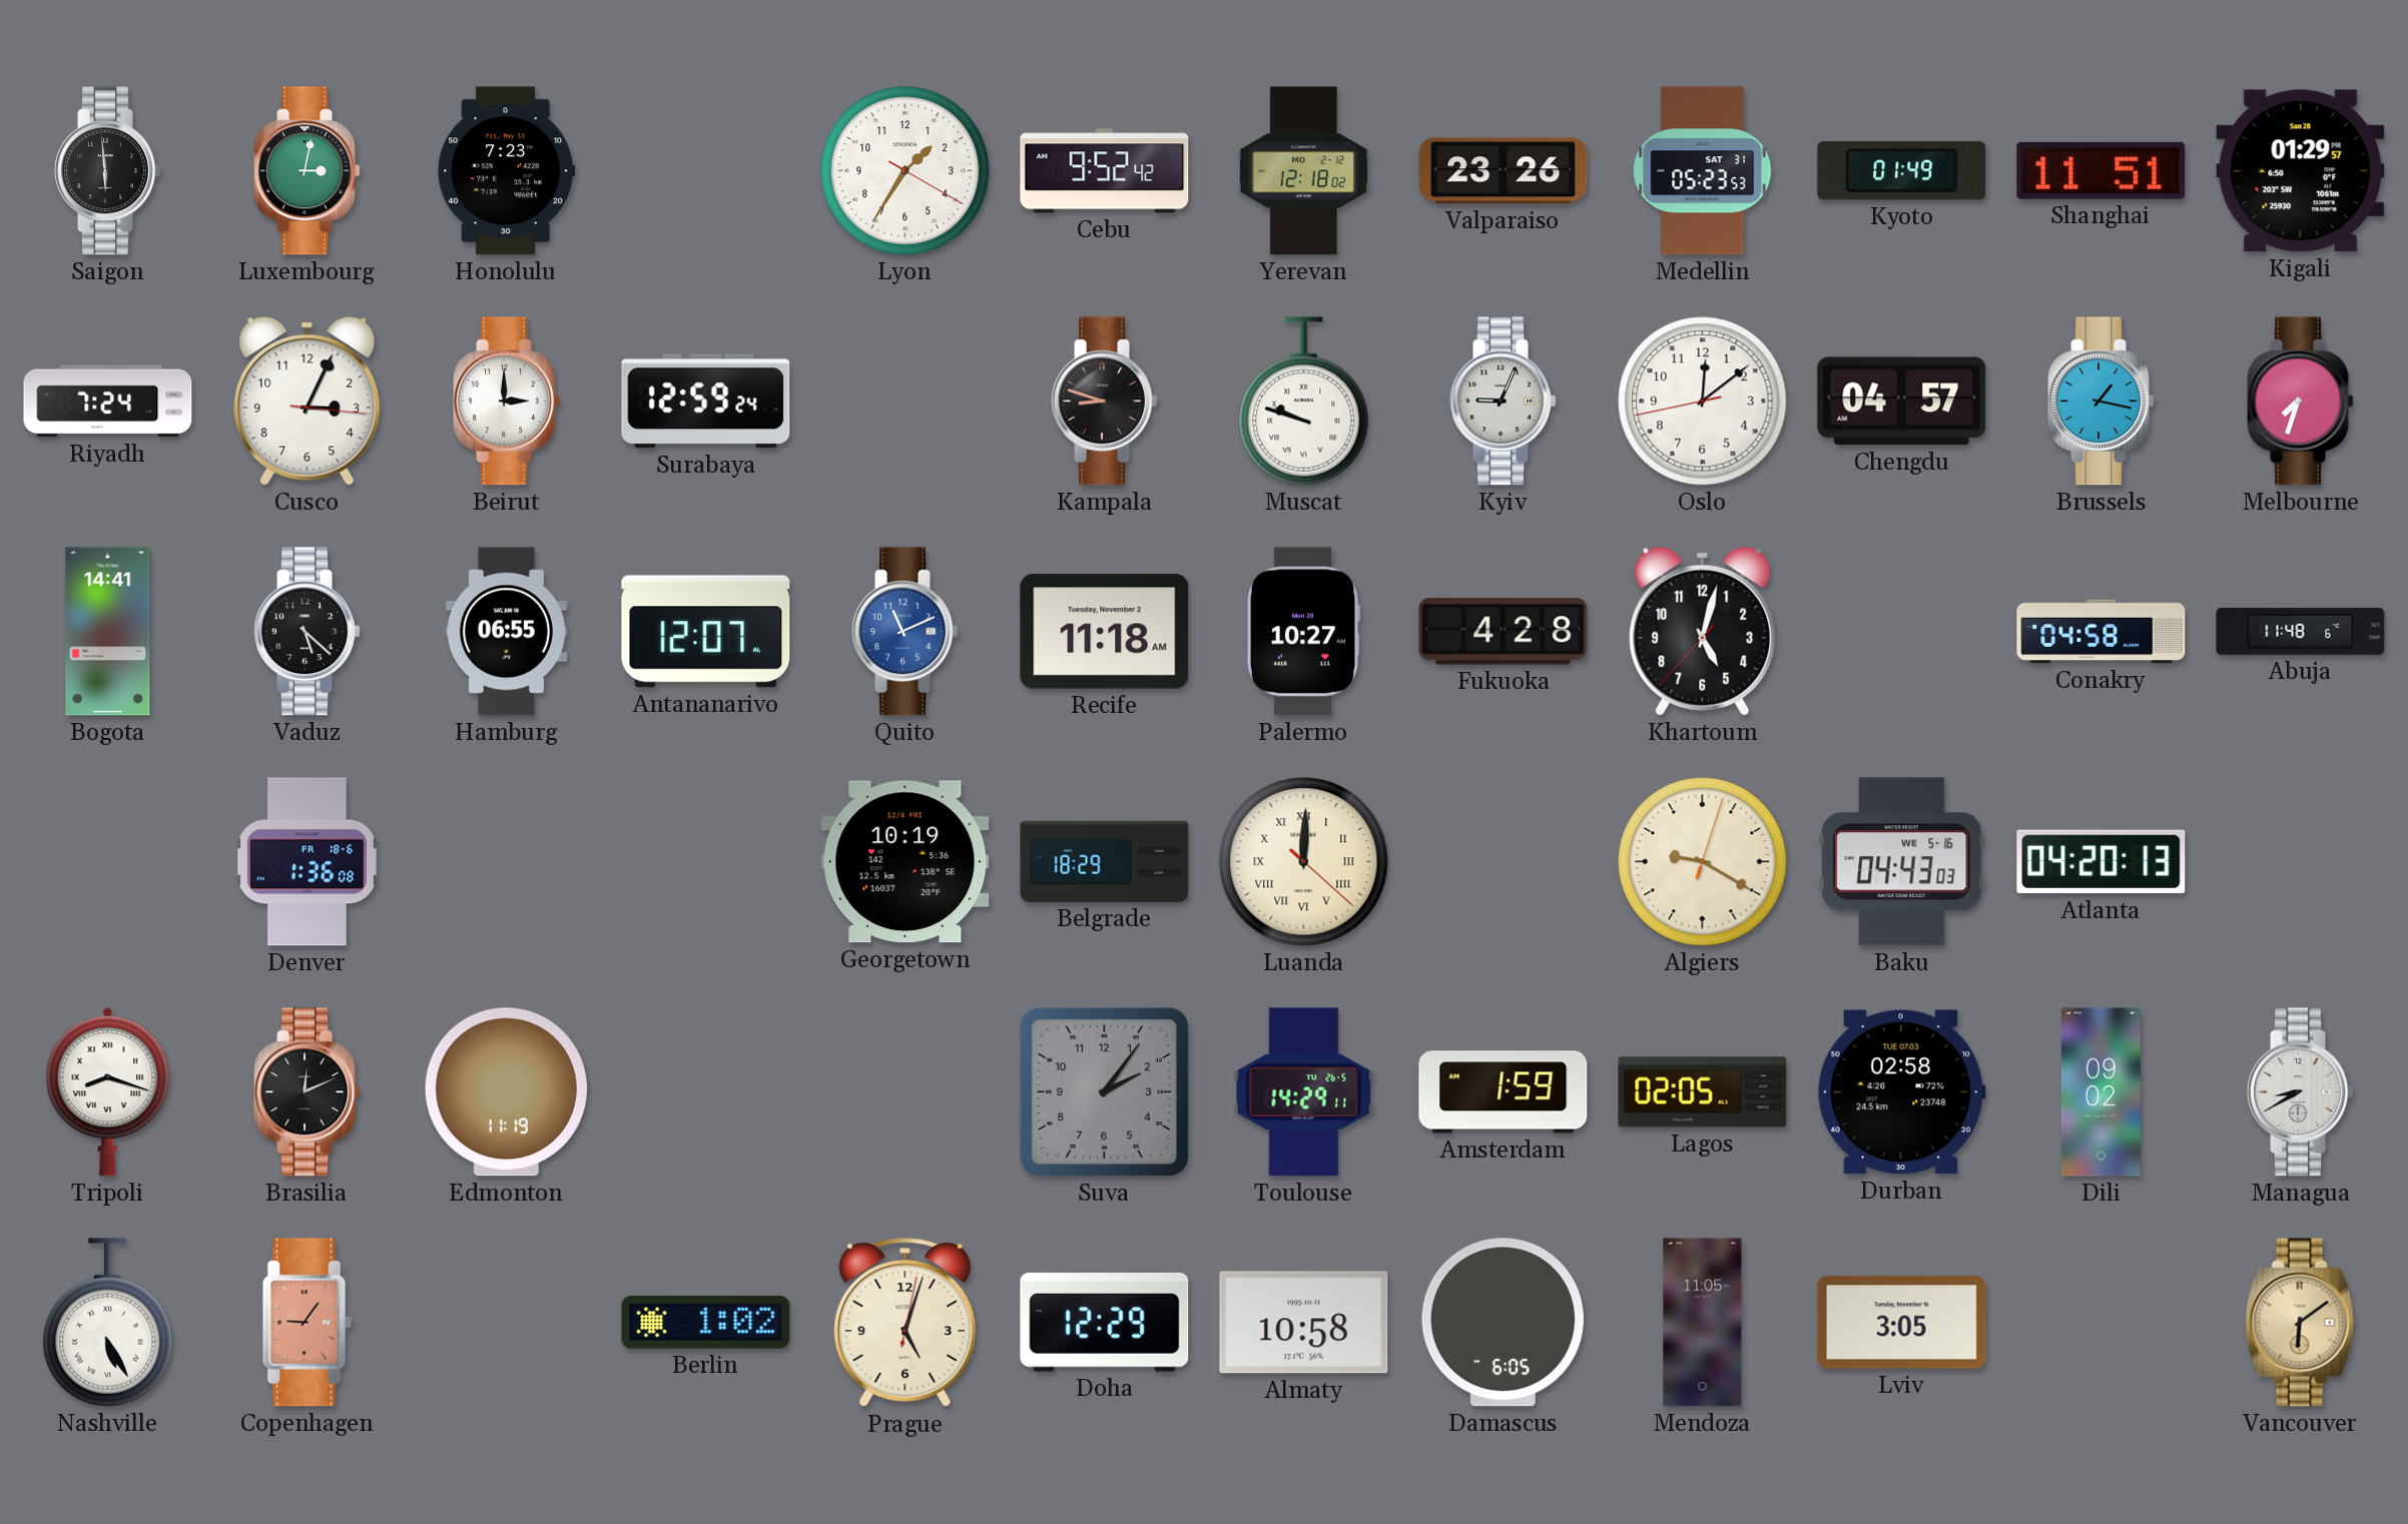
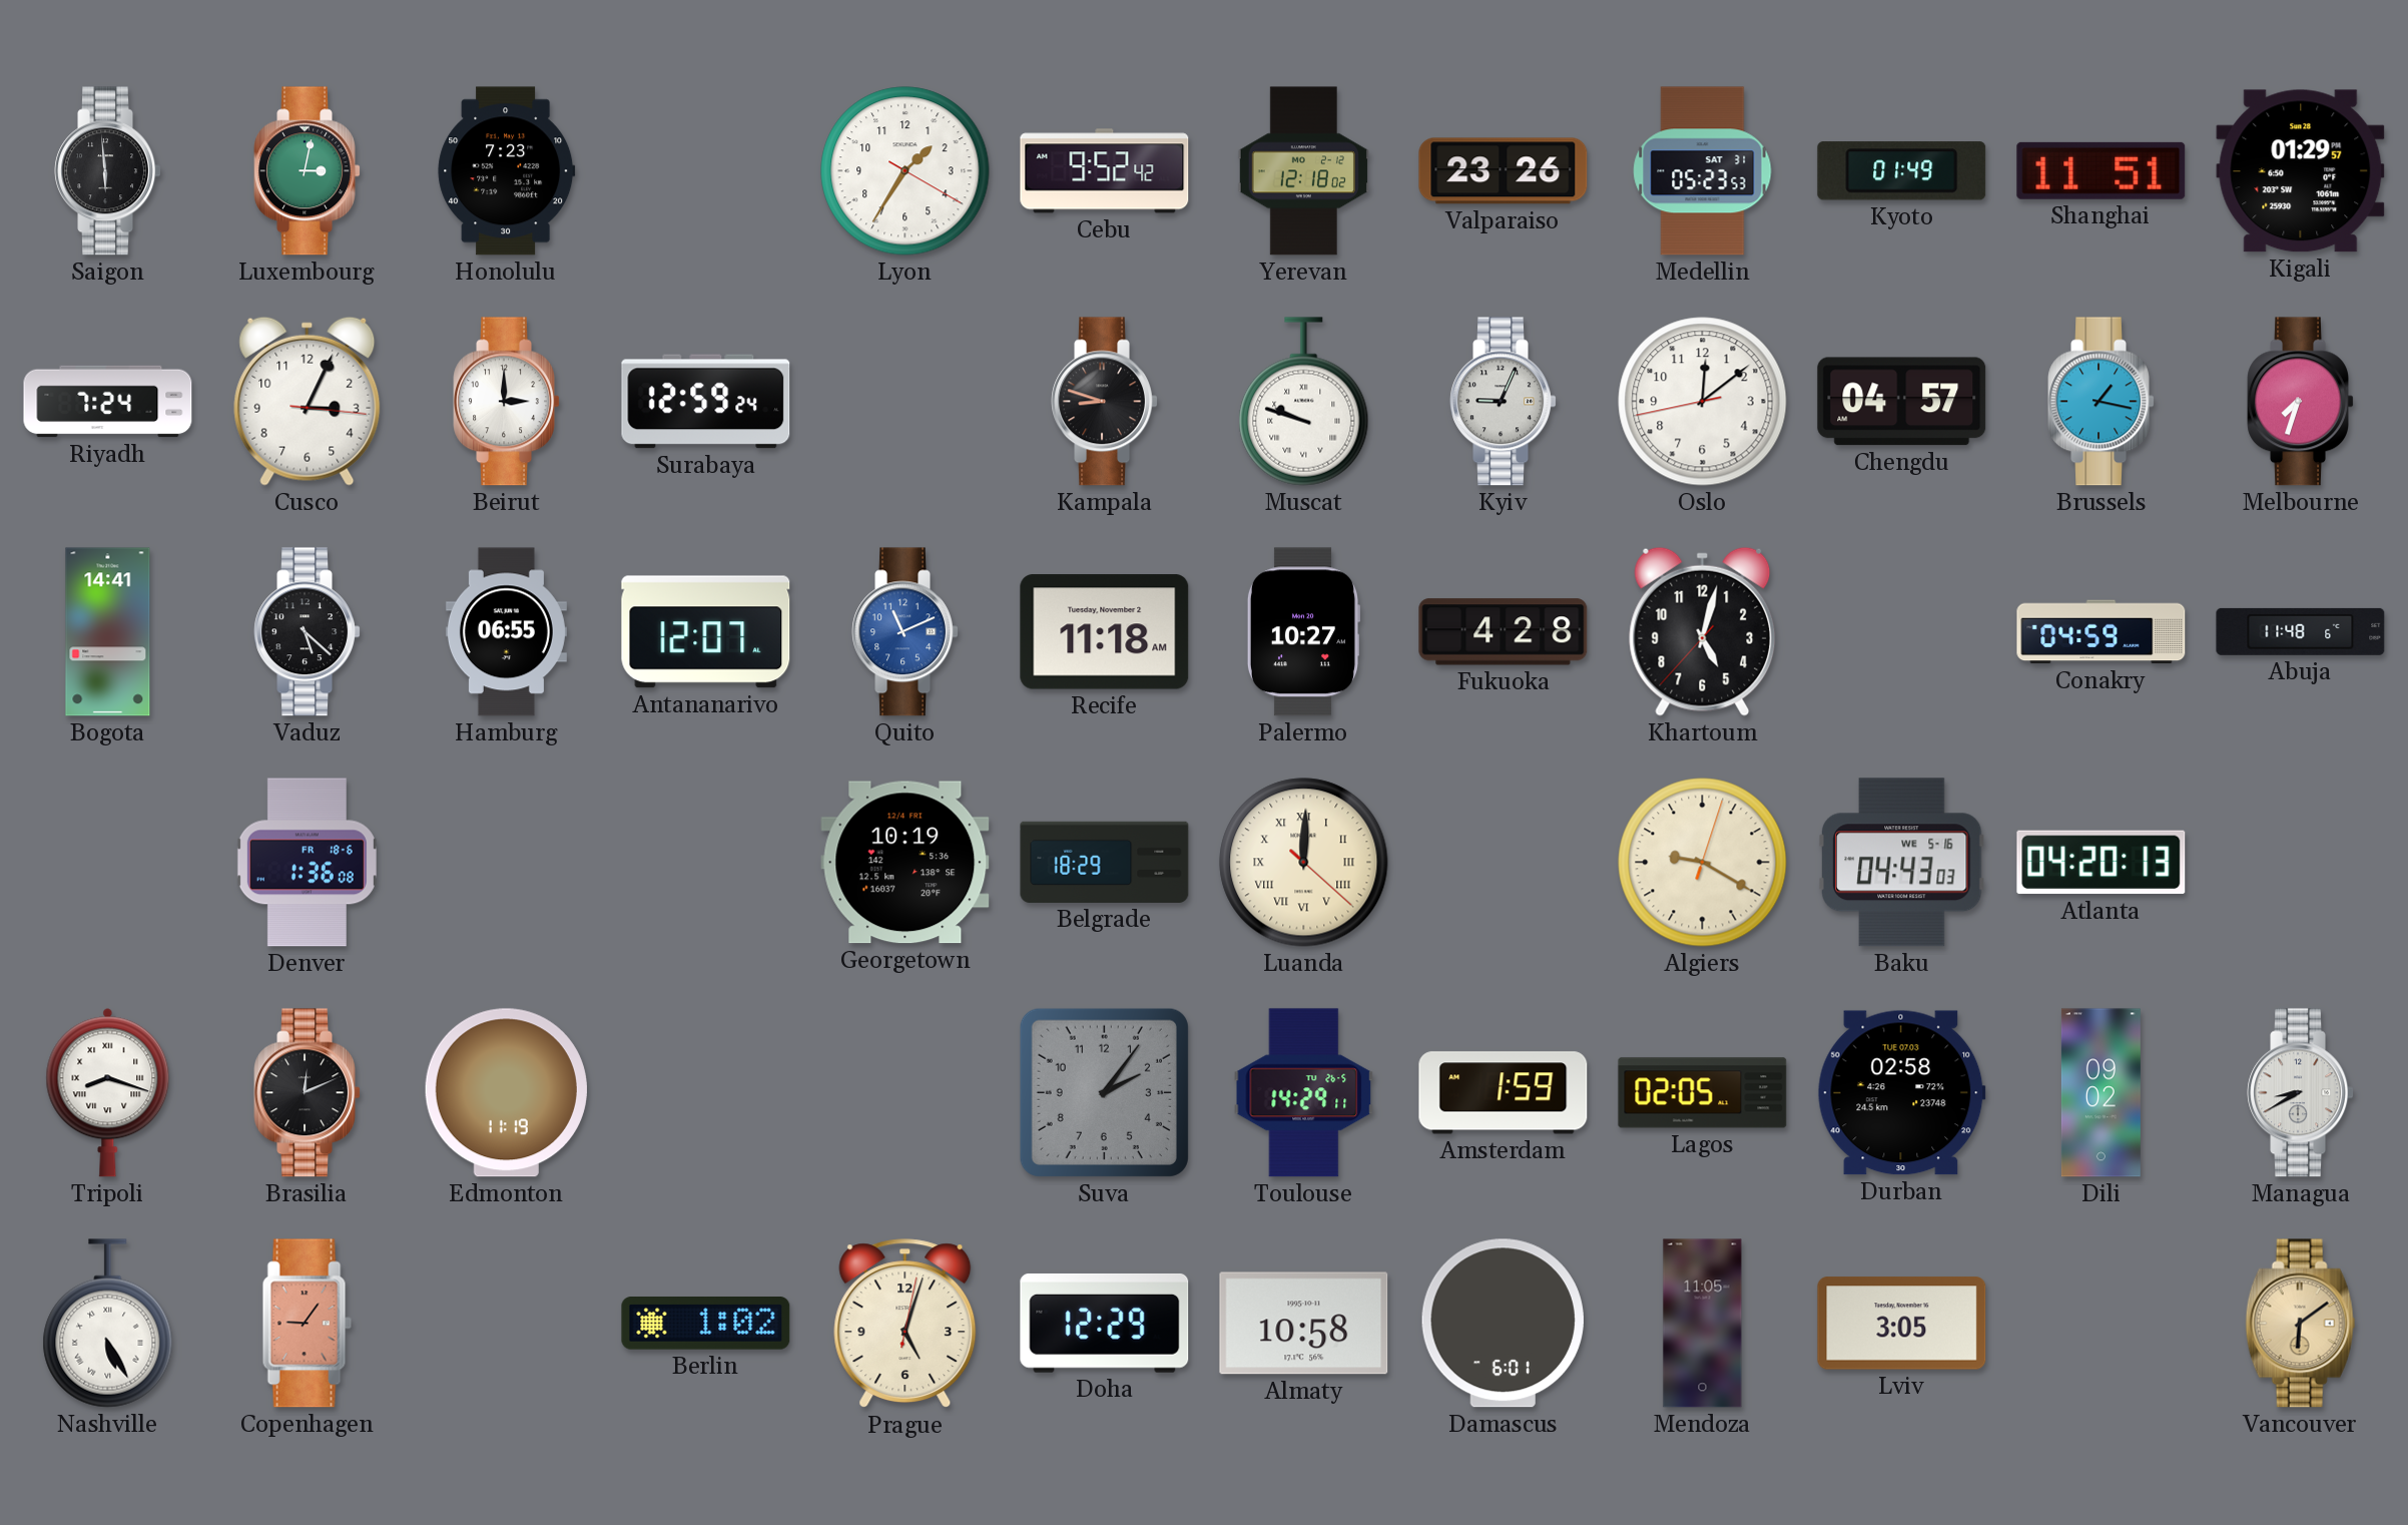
Conakry: 04:58 -> 04:59 (2101, 632)
Damascus: 6:05 -> 6:01 (1502, 1324)
